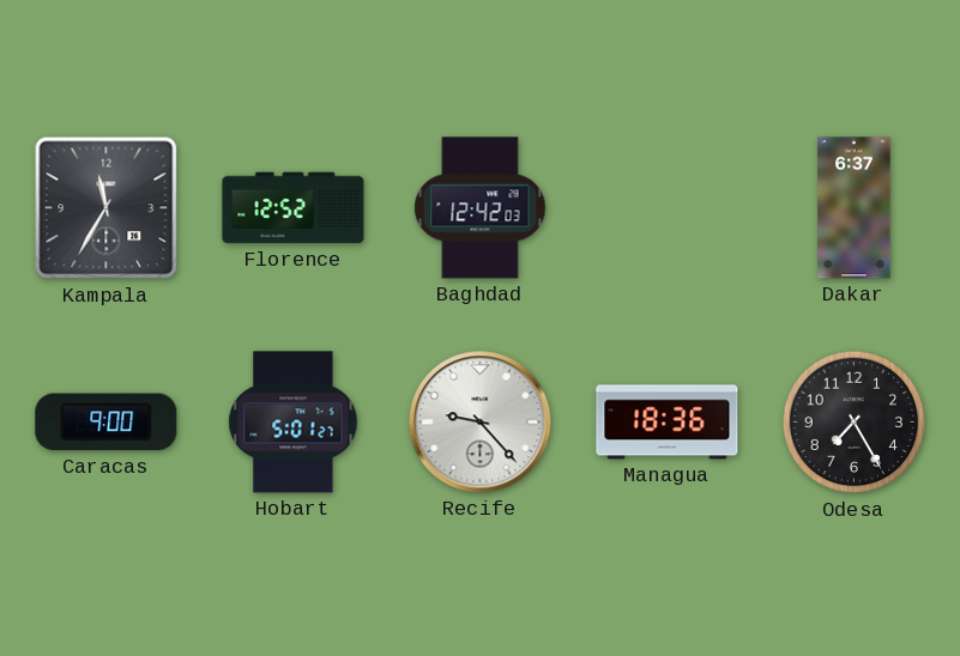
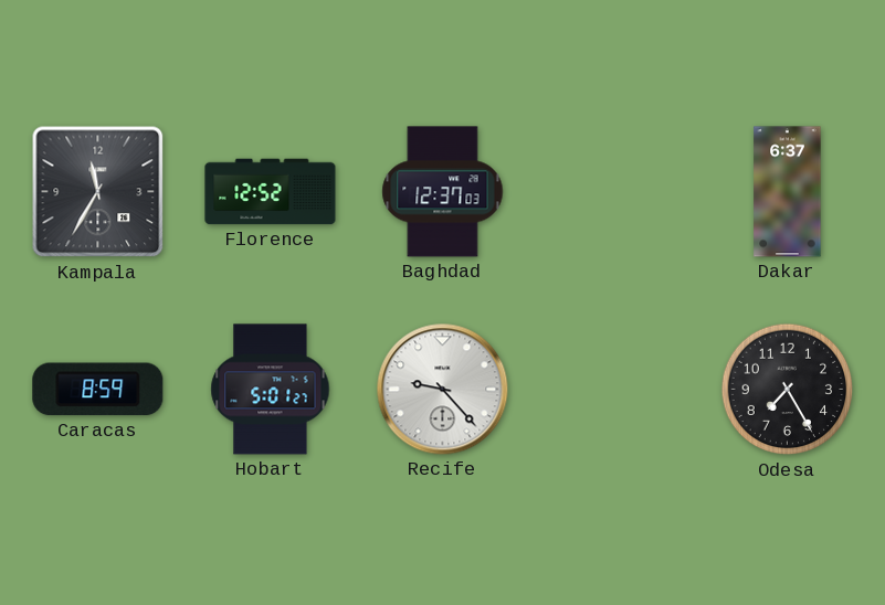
Baghdad: 12:42 -> 12:37 (443, 192)
Caracas: 9:00 -> 8:59 (98, 390)
Managua: 18:36 -> none (668, 423)
